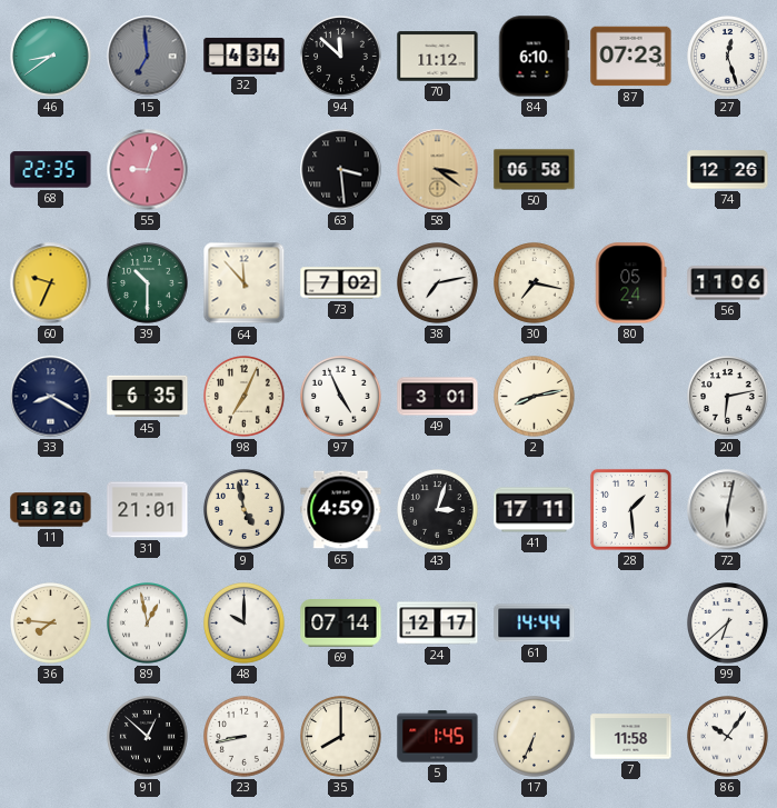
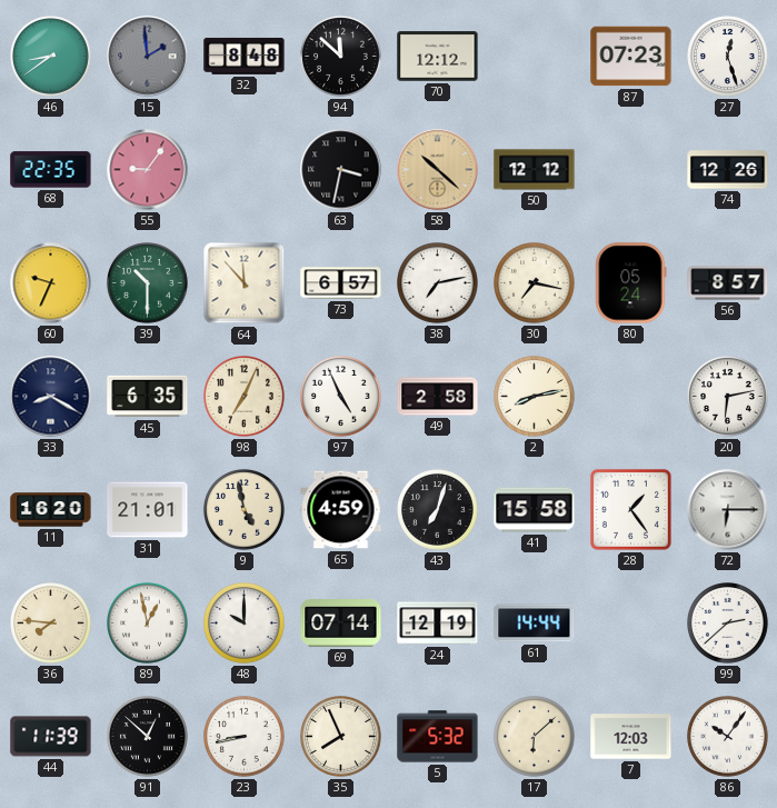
15: 6:59 -> 1:59 (148, 57)
32: 4:34 -> 8:48 (245, 56)
70: 11:12 -> 12:12 (438, 57)
84: 6:10 -> none (534, 57)
55: 9:03 -> 9:06 (148, 170)
63: 3:29 -> 3:32 (341, 170)
58: 3:21 -> 10:22 (438, 170)
50: 06:58 -> 12:12 (535, 170)
73: 7:02 -> 6:57 (341, 283)
56: 11:06 -> 8:57 (728, 283)
49: 3:01 -> 2:58 (438, 397)
43: 3:03 -> 7:03 (438, 510)
41: 17:11 -> 15:58 (535, 510)
28: 1:29 -> 1:24 (630, 509)
72: 6:02 -> 6:15 (728, 510)
24: 12:17 -> 12:19 (438, 624)
99: 6:38 -> 2:38 (728, 624)
44: none -> 11:39 (51, 737)
35: 8:00 -> 7:56 (341, 737)
5: 1:45 -> 5:32 (438, 737)
17: 6:34 -> 6:08 (535, 737)
7: 11:58 -> 12:03 (631, 737)
